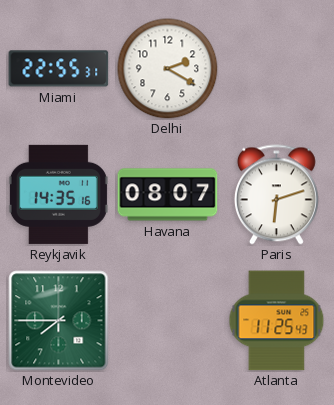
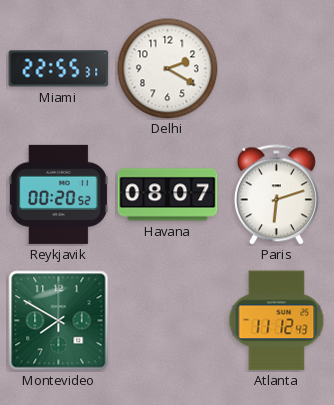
Reykjavik: 14:35 -> 00:20 (58, 194)
Montevideo: 7:45 -> 7:50 (59, 321)
Atlanta: 11:25 -> 11:12 (277, 321)
